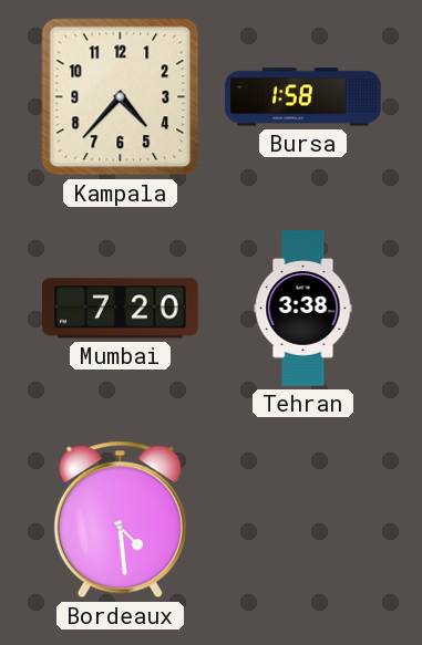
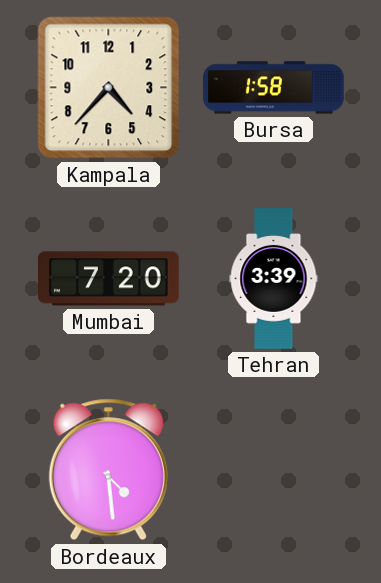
Tehran: 3:38 -> 3:39 (274, 279)
